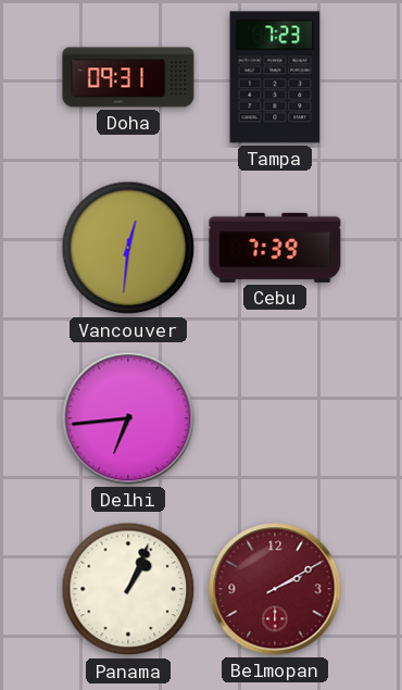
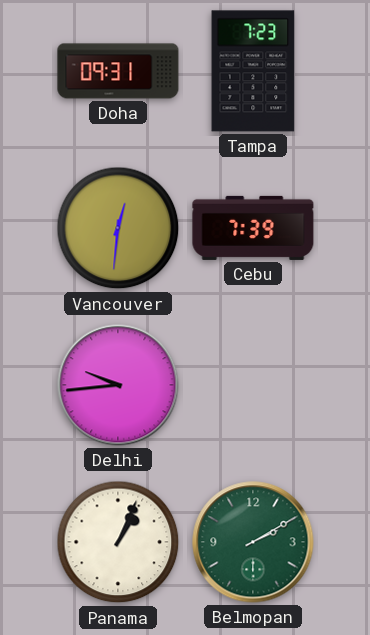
Delhi: 6:44 -> 9:44 (118, 385)
Belmopan dial: burgundy -> green (253, 542)
